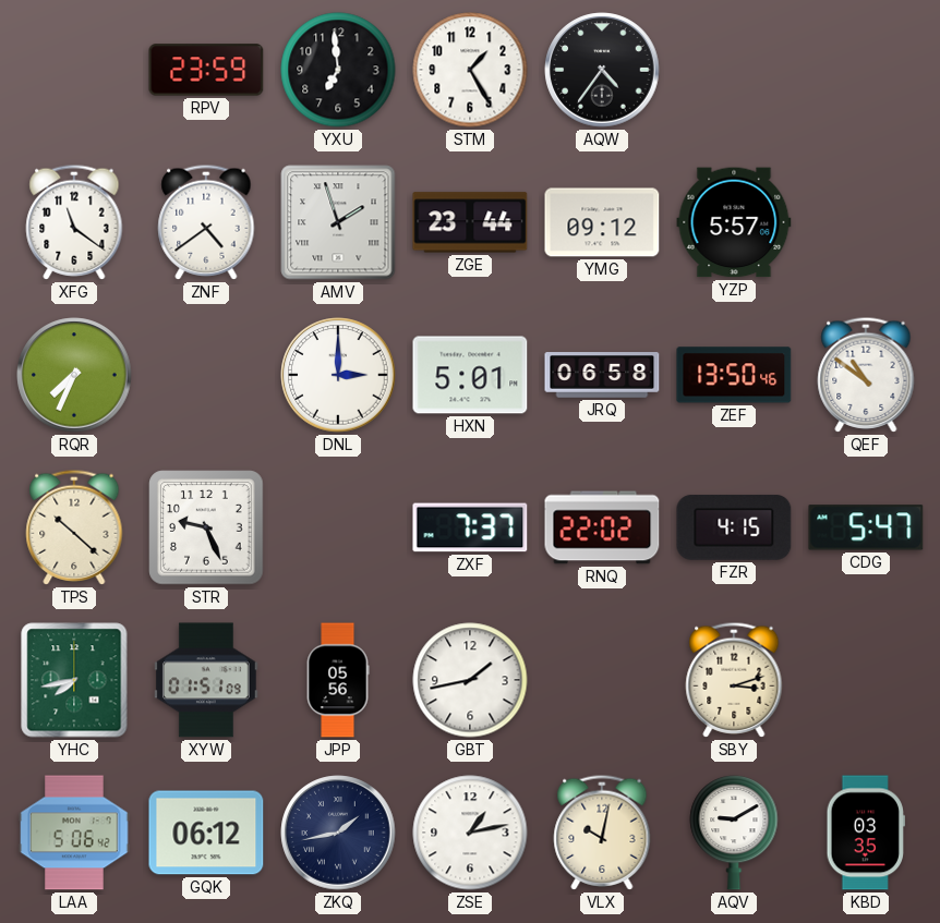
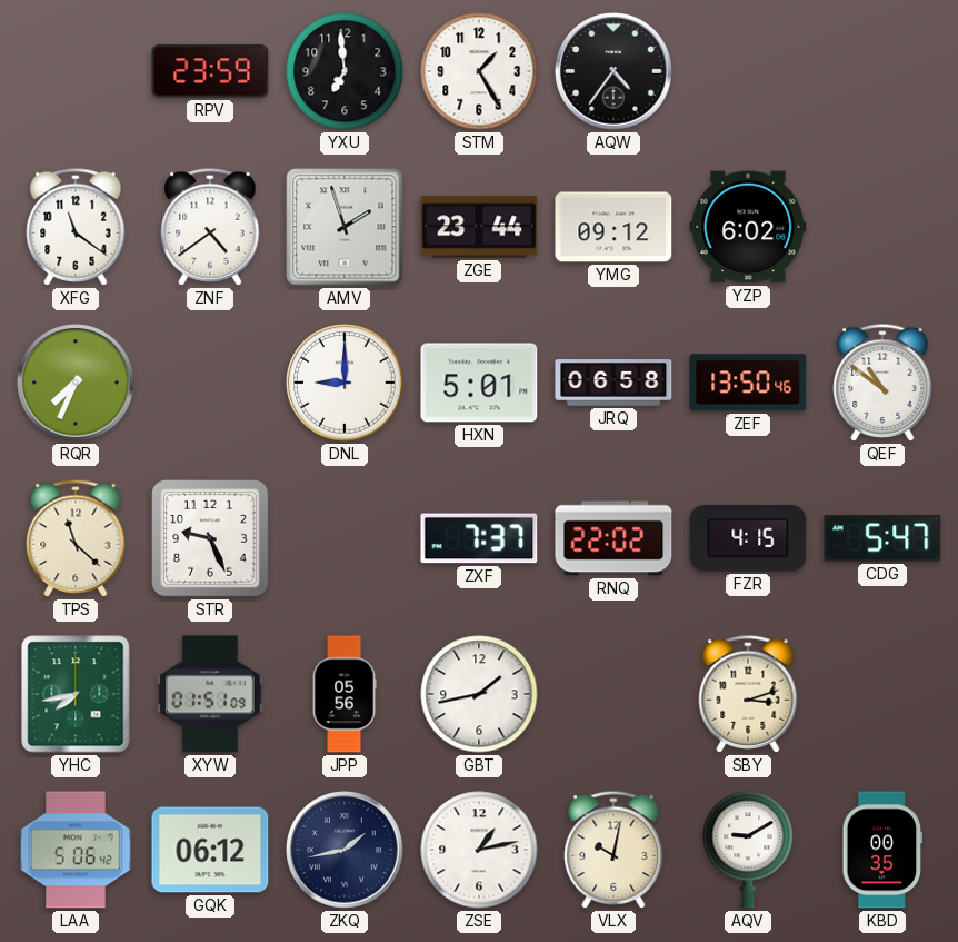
YZP: 5:57 -> 6:02 (748, 227)
DNL: 3:00 -> 9:00 (345, 383)
TPS: 10:22 -> 11:22 (76, 538)
KBD: 03:35 -> 00:35 (881, 850)
